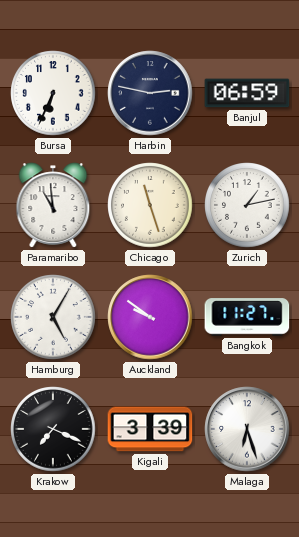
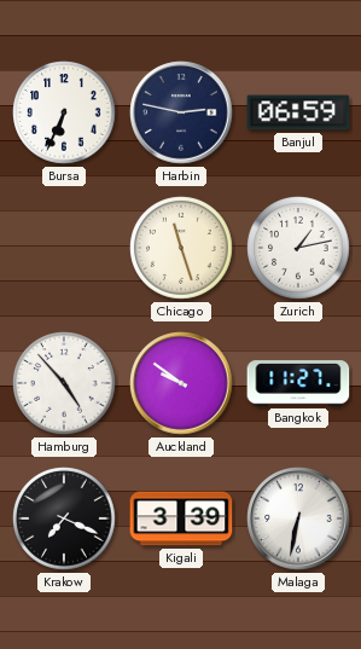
Paramaribo: 10:59 -> none (53, 205)
Hamburg: 5:05 -> 4:53 (64, 383)
Malaga: 6:27 -> 6:32 (298, 518)
